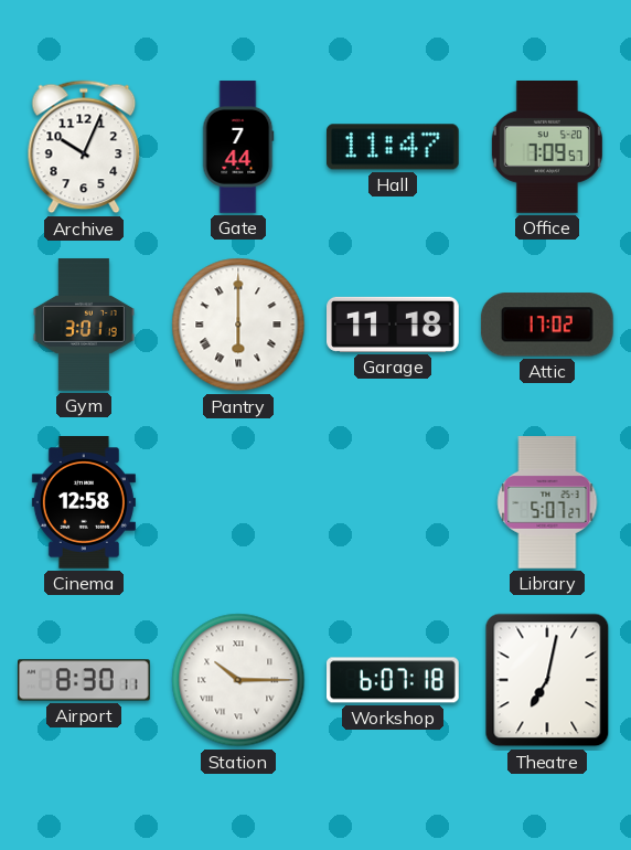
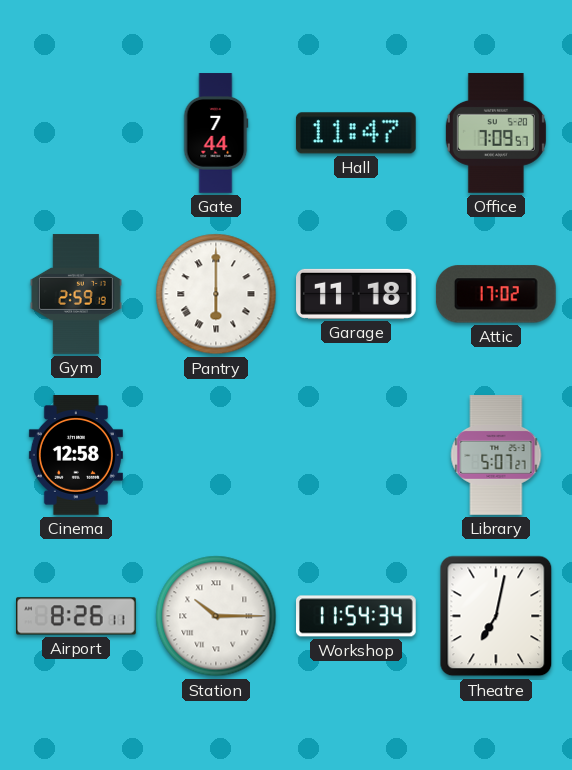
Archive: 10:04 -> none (84, 147)
Gym: 3:01 -> 2:59 (76, 294)
Airport: 8:30 -> 8:26 (77, 616)
Workshop: 6:07 -> 11:54 (357, 616)
